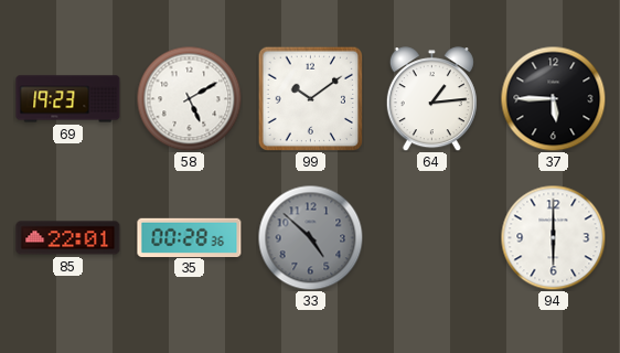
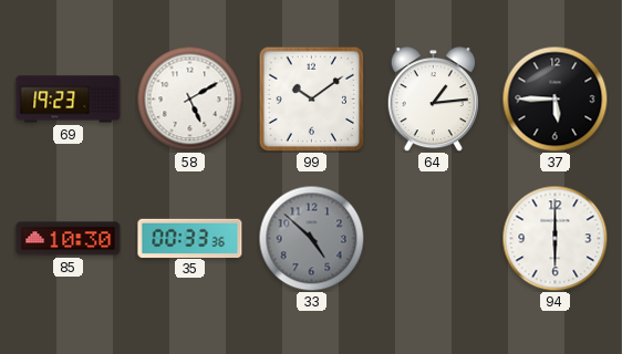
85: 22:01 -> 10:30 (69, 239)
35: 00:28 -> 00:33 (190, 238)
